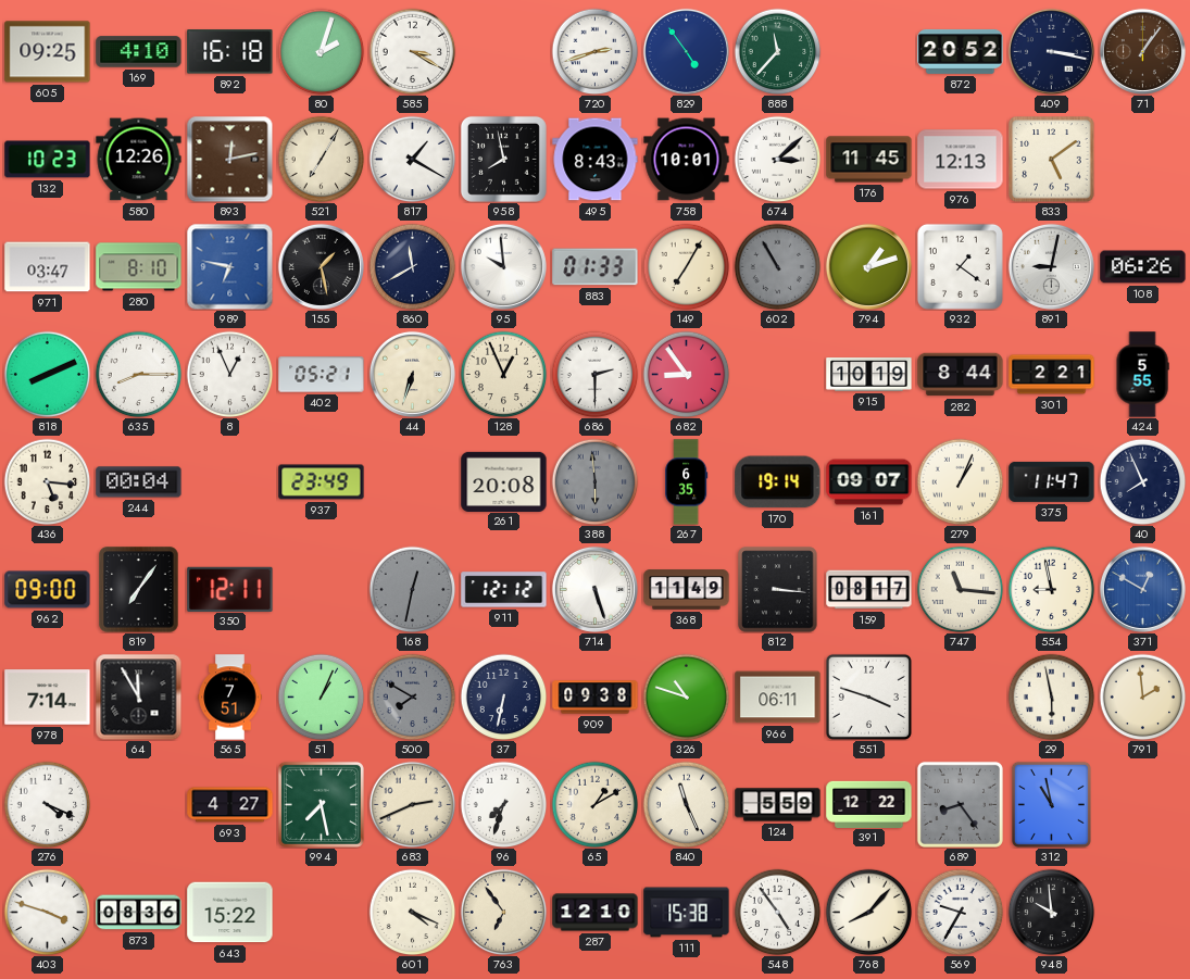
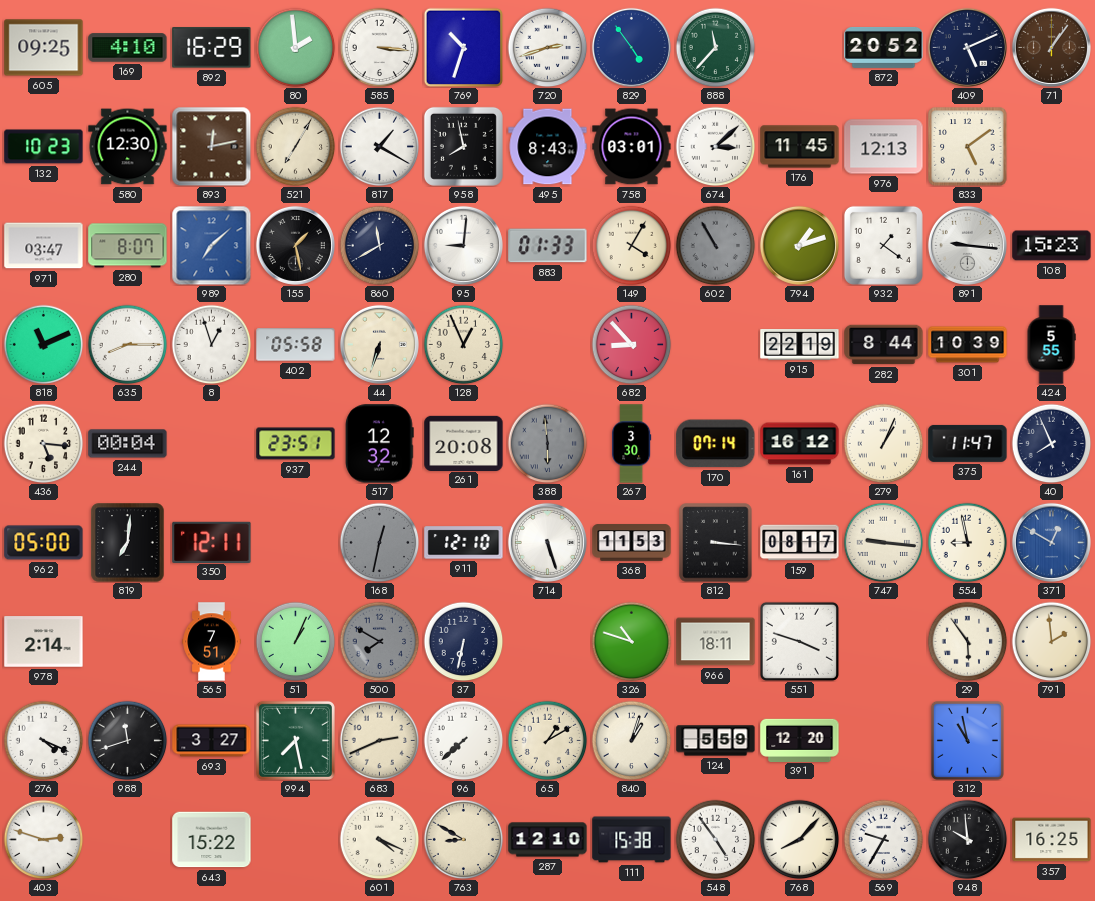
892: 16:18 -> 16:29 (212, 48)
80: 2:03 -> 1:59 (295, 47)
585: 3:20 -> 3:16 (379, 47)
769: none -> 10:33 (463, 47)
409: 3:17 -> 5:11 (967, 47)
580: 12:26 -> 12:30 (128, 147)
758: 10:01 -> 03:01 (632, 147)
280: 8:10 -> 8:07 (128, 246)
989: 6:47 -> 7:08 (211, 245)
95: 9:59 -> 9:01 (463, 245)
149: 7:05 -> 4:05 (631, 245)
891: 9:02 -> 9:16 (967, 245)
108: 06:26 -> 15:23 (1052, 246)
818: 8:11 -> 11:11 (43, 344)
8: 12:56 -> 12:57 (211, 344)
402: 05:21 -> 05:58 (296, 345)
686: 2:30 -> none (594, 374)
682: 8:54 -> 8:53 (631, 344)
915: 10:19 -> 22:19 (800, 345)
301: 2:21 -> 10:39 (968, 345)
937: 23:49 -> 23:51 (296, 444)
517: none -> 12:32 (380, 444)
267: 6:35 -> 3:30 (632, 444)
170: 19:14 -> 07:14 (716, 444)
161: 09:07 -> 16:12 (800, 444)
962: 09:00 -> 05:00 (44, 543)
819: 7:06 -> 7:01 (128, 543)
911: 12:12 -> 12:10 (464, 543)
368: 11:49 -> 11:53 (632, 543)
747: 11:16 -> 9:16 (883, 542)
978: 7:14 -> 2:14 (44, 642)
64: 11:55 -> none (138, 696)
909: 09:38 -> none (596, 698)
966: 06:11 -> 18:11 (716, 642)
29: 5:58 -> 5:54 (967, 641)
988: none -> 11:42 (127, 740)
693: 4:27 -> 3:27 (212, 741)
96: 7:33 -> 7:38 (463, 740)
840: 11:26 -> 1:03 (631, 740)
391: 12:22 -> 12:20 (800, 740)
689: 8:24 -> none (960, 804)
403: 3:48 -> 2:48 (43, 839)
873: 08:36 -> none (139, 913)
763: 6:54 -> 8:50 (463, 839)
357: none -> 16:25 (1052, 840)
